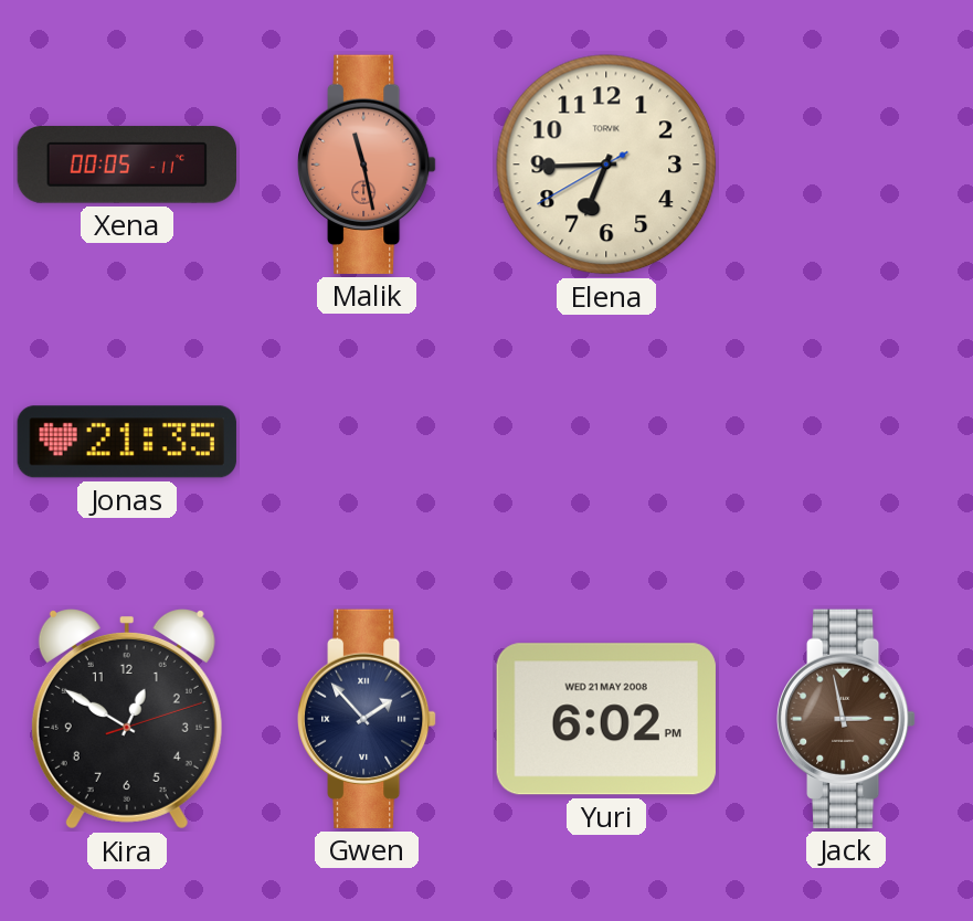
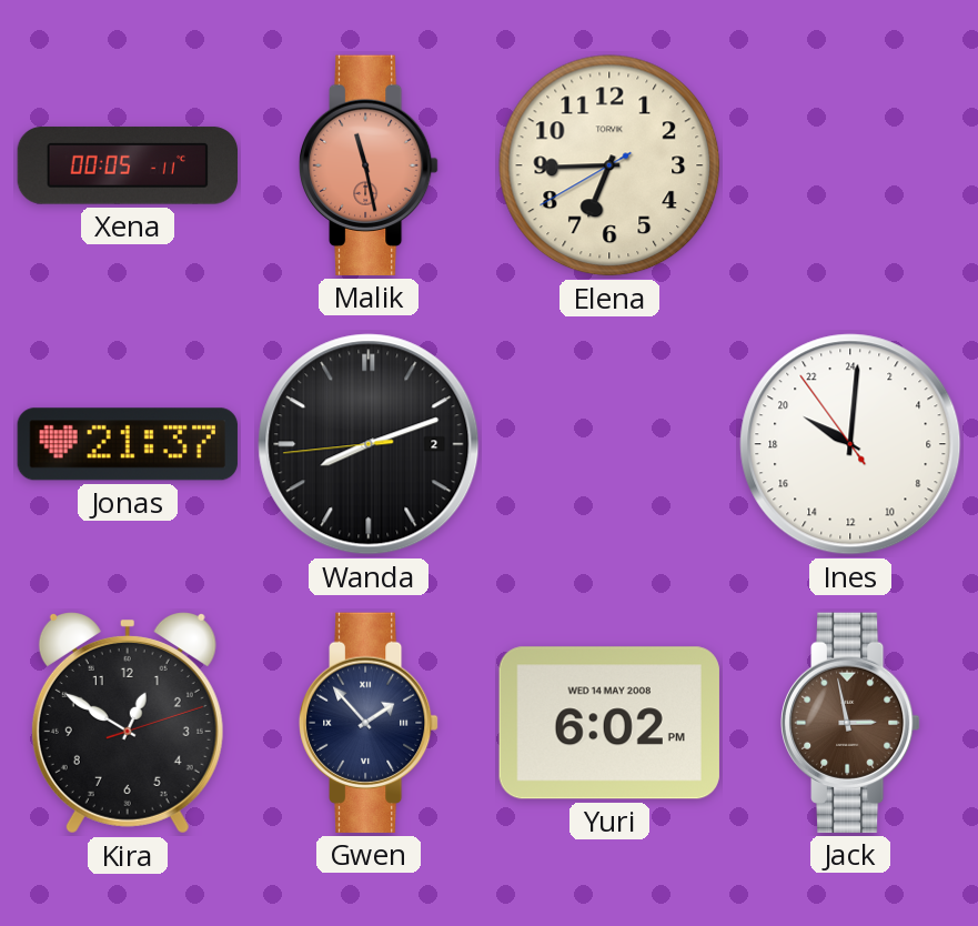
Jonas: 21:35 -> 21:37 (128, 444)
Wanda: none -> 8:11 (369, 444)
Ines: none -> 20:00 (850, 444)
Yuri date: WED 21 MAY 2008 -> WED 14 MAY 2008 (609, 723)
